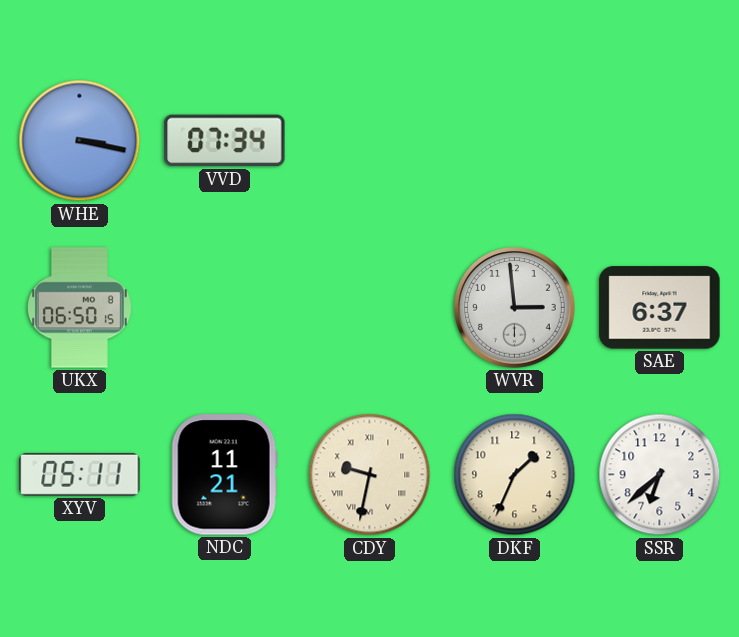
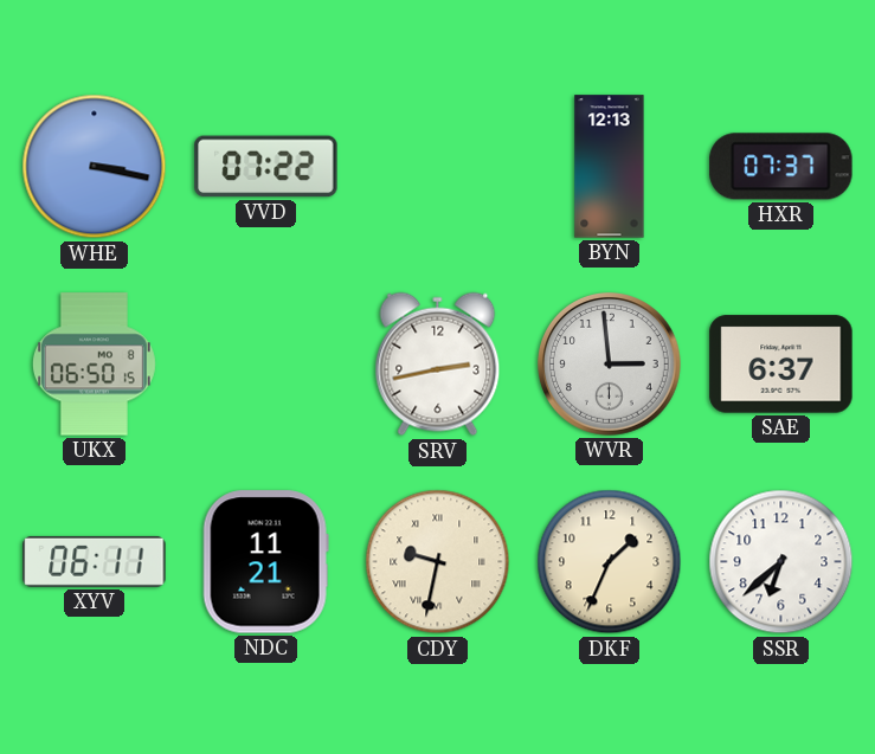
VVD: 07:34 -> 07:22 (266, 167)
BYN: none -> 12:13 (610, 167)
HXR: none -> 07:37 (781, 167)
SRV: none -> 2:43 (438, 365)
XYV: 05:11 -> 06:11 (95, 561)
